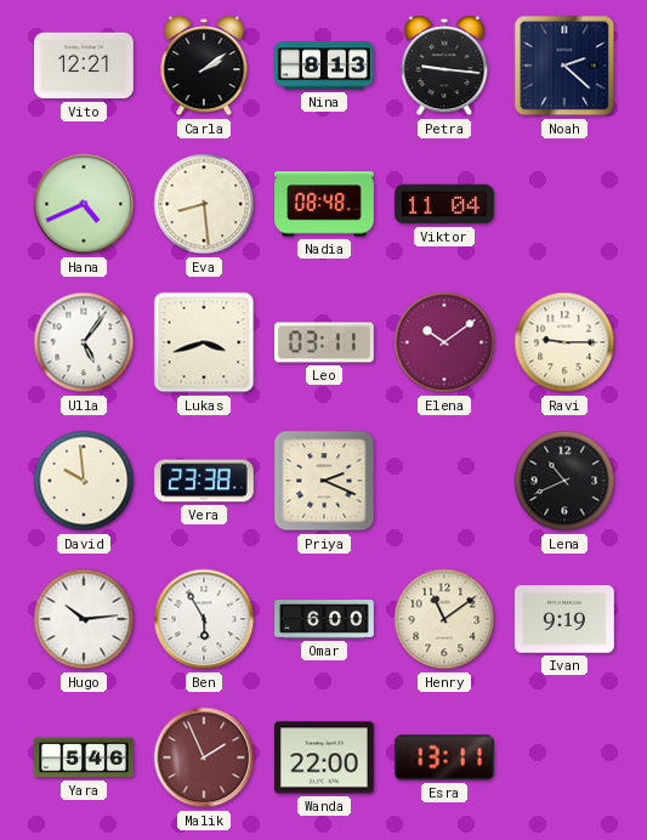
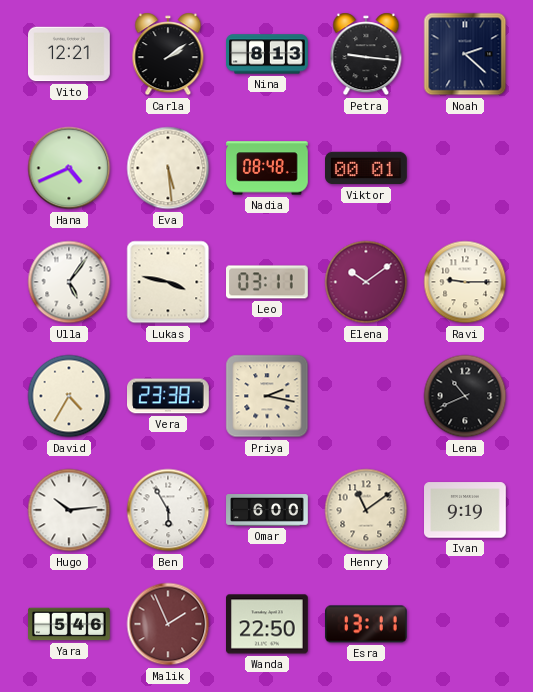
Eva: 8:29 -> 5:29 (168, 168)
Viktor: 11:04 -> 00:01 (367, 168)
Lukas: 3:42 -> 3:47 (168, 282)
David: 9:59 -> 4:35 (69, 396)
Priya: 2:19 -> 2:17 (267, 396)
Wanda: 22:00 -> 22:50 (268, 624)
